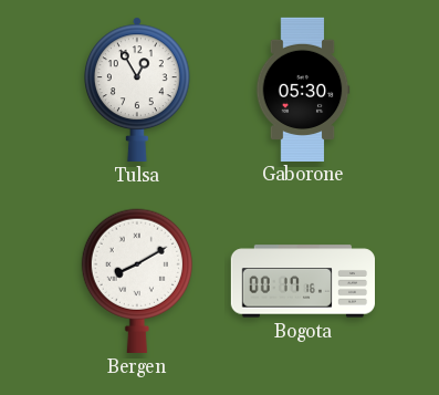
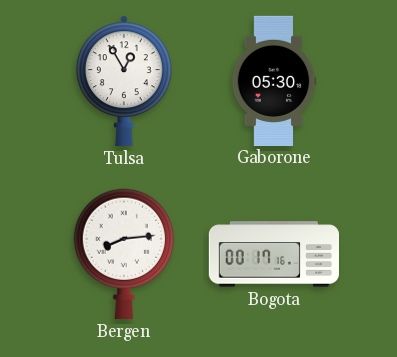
Bergen: 8:10 -> 8:14 (124, 254)
